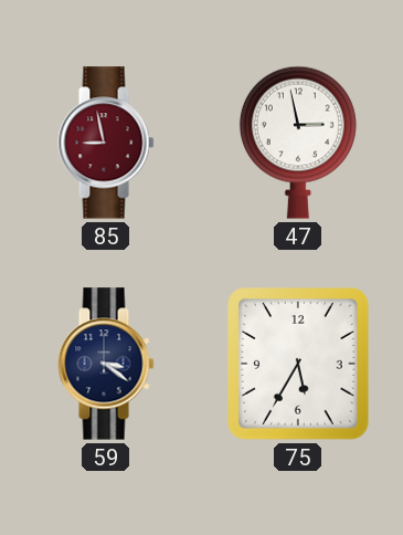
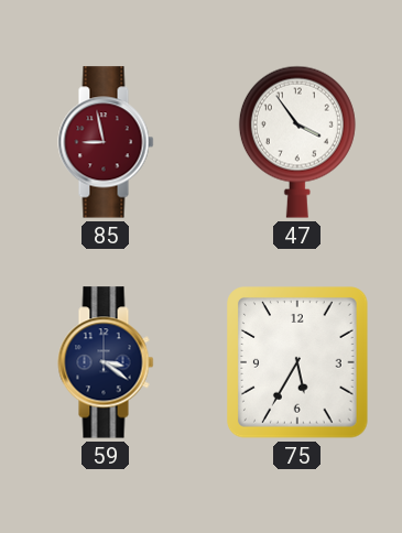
47: 2:58 -> 3:54 (297, 142)
